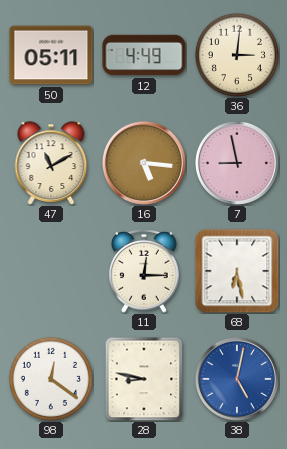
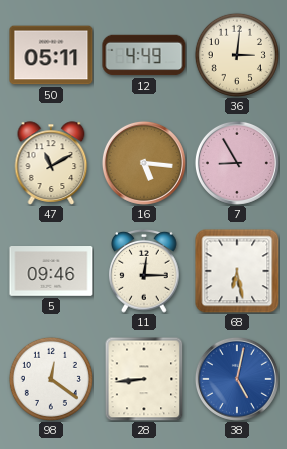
7: 8:58 -> 8:55 (237, 163)
5: none -> 09:46 (51, 272)
28: 8:47 -> 8:44 (144, 379)
